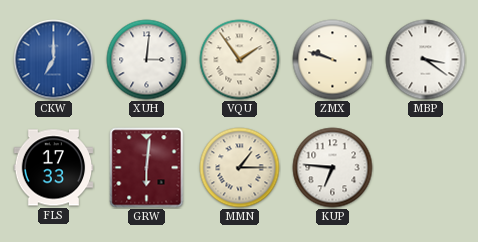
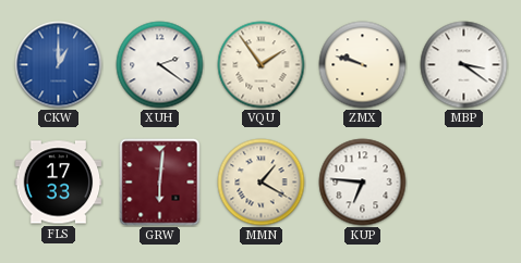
CKW: 7:00 -> 1:00 (59, 65)
XUH: 3:01 -> 2:21 (160, 65)
MMN: 1:15 -> 1:20 (262, 183)
